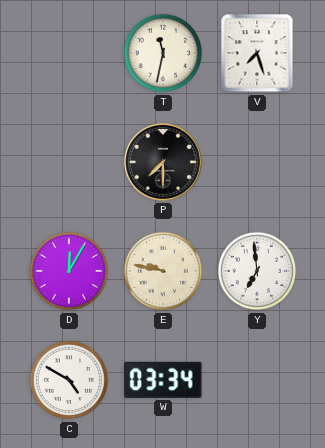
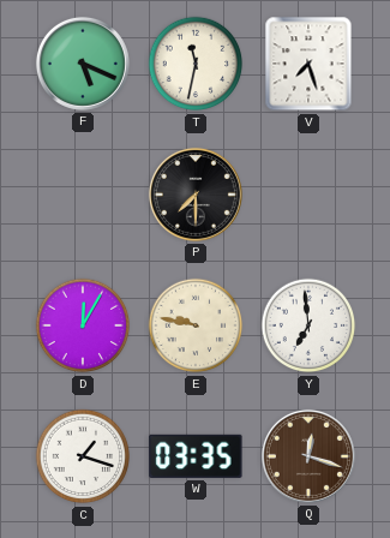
F: none -> 5:19 (83, 64)
C: 4:50 -> 1:18 (83, 456)
W: 03:34 -> 03:35 (196, 456)
Q: none -> 12:18 (308, 456)
